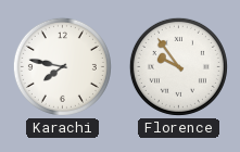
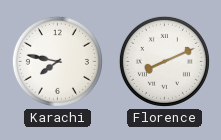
Florence: 9:54 -> 8:11 (164, 61)
